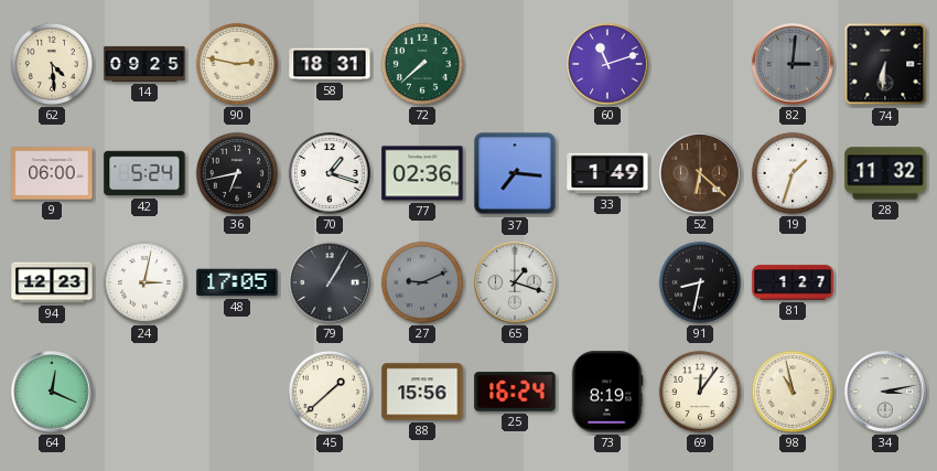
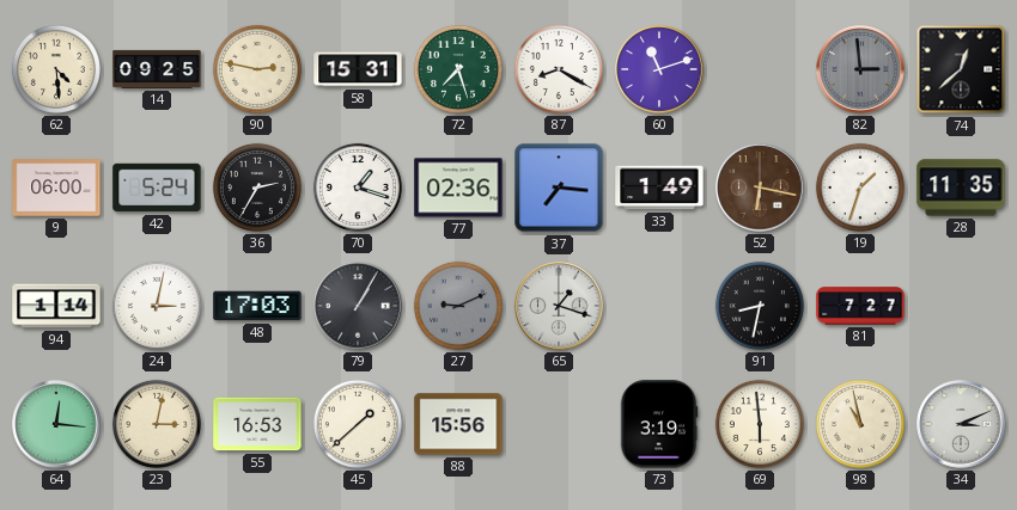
58: 18:31 -> 15:31 (358, 69)
72: 7:38 -> 7:27 (458, 69)
87: none -> 8:20 (559, 69)
82: 3:01 -> 2:59 (860, 69)
74: 6:31 -> 12:38 (961, 69)
36: 6:43 -> 2:35 (257, 188)
52: 6:22 -> 6:17 (760, 188)
28: 11:32 -> 11:35 (961, 188)
94: 12:23 -> 1:14 (56, 306)
48: 17:05 -> 17:03 (257, 306)
81: 1:27 -> 7:27 (860, 306)
64: 12:19 -> 12:16 (56, 424)
23: none -> 3:02 (157, 424)
55: none -> 16:53 (257, 424)
25: 16:24 -> none (515, 392)
73: 8:19 -> 3:19 (659, 424)
69: 12:06 -> 5:59 (760, 424)
34: 3:13 -> 3:11 (961, 424)
